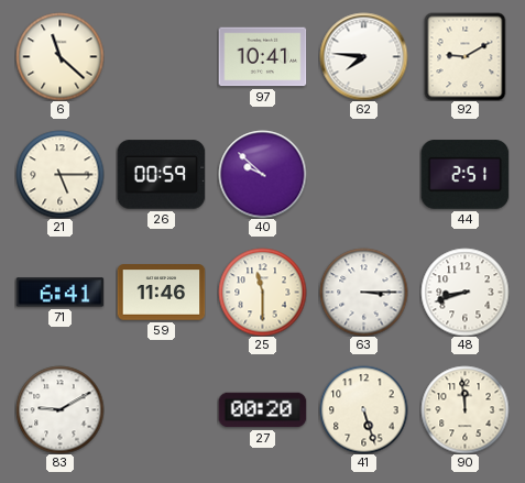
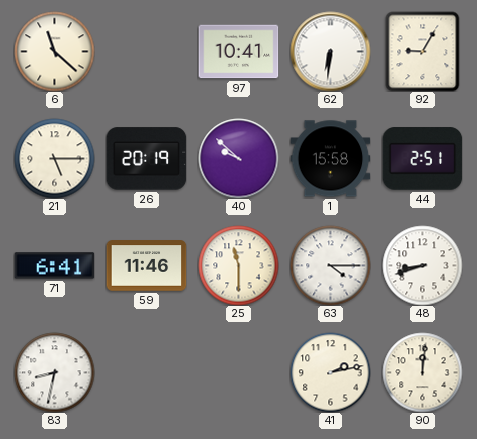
62: 7:46 -> 6:31 (330, 51)
92: 9:10 -> 9:05 (423, 51)
26: 00:59 -> 20:19 (146, 159)
1: none -> 15:58 (330, 159)
63: 3:15 -> 4:15 (330, 265)
83: 9:10 -> 8:32 (54, 372)
27: 00:20 -> none (262, 410)
41: 5:27 -> 2:13 (330, 372)
90: 11:59 -> 12:01 (422, 372)
